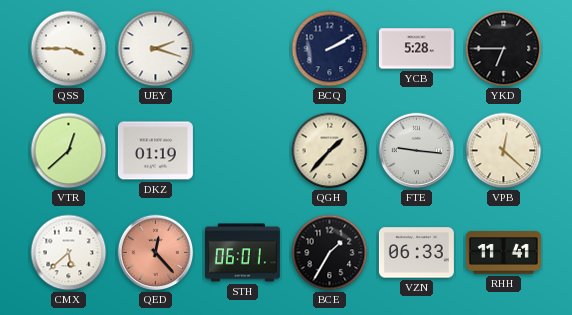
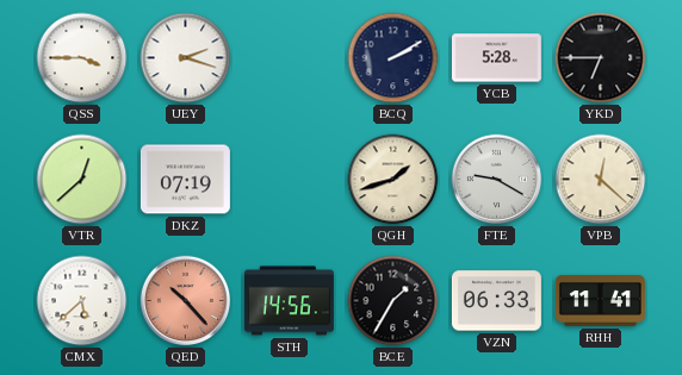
DKZ: 01:19 -> 07:19 (185, 180)
QGH: 1:37 -> 1:42 (393, 180)
FTE: 9:16 -> 9:20 (497, 180)
QED: 12:23 -> 10:23 (186, 301)
STH: 06:01 -> 14:56 (289, 301)
